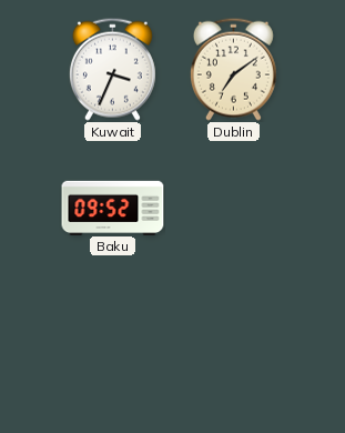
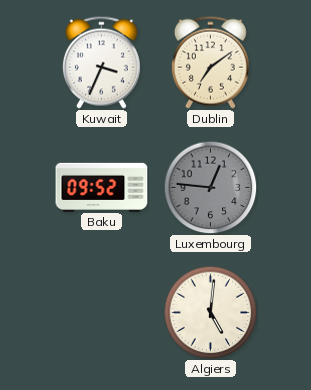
Luxembourg: none -> 12:46 (210, 187)
Algiers: none -> 5:01 (210, 312)
